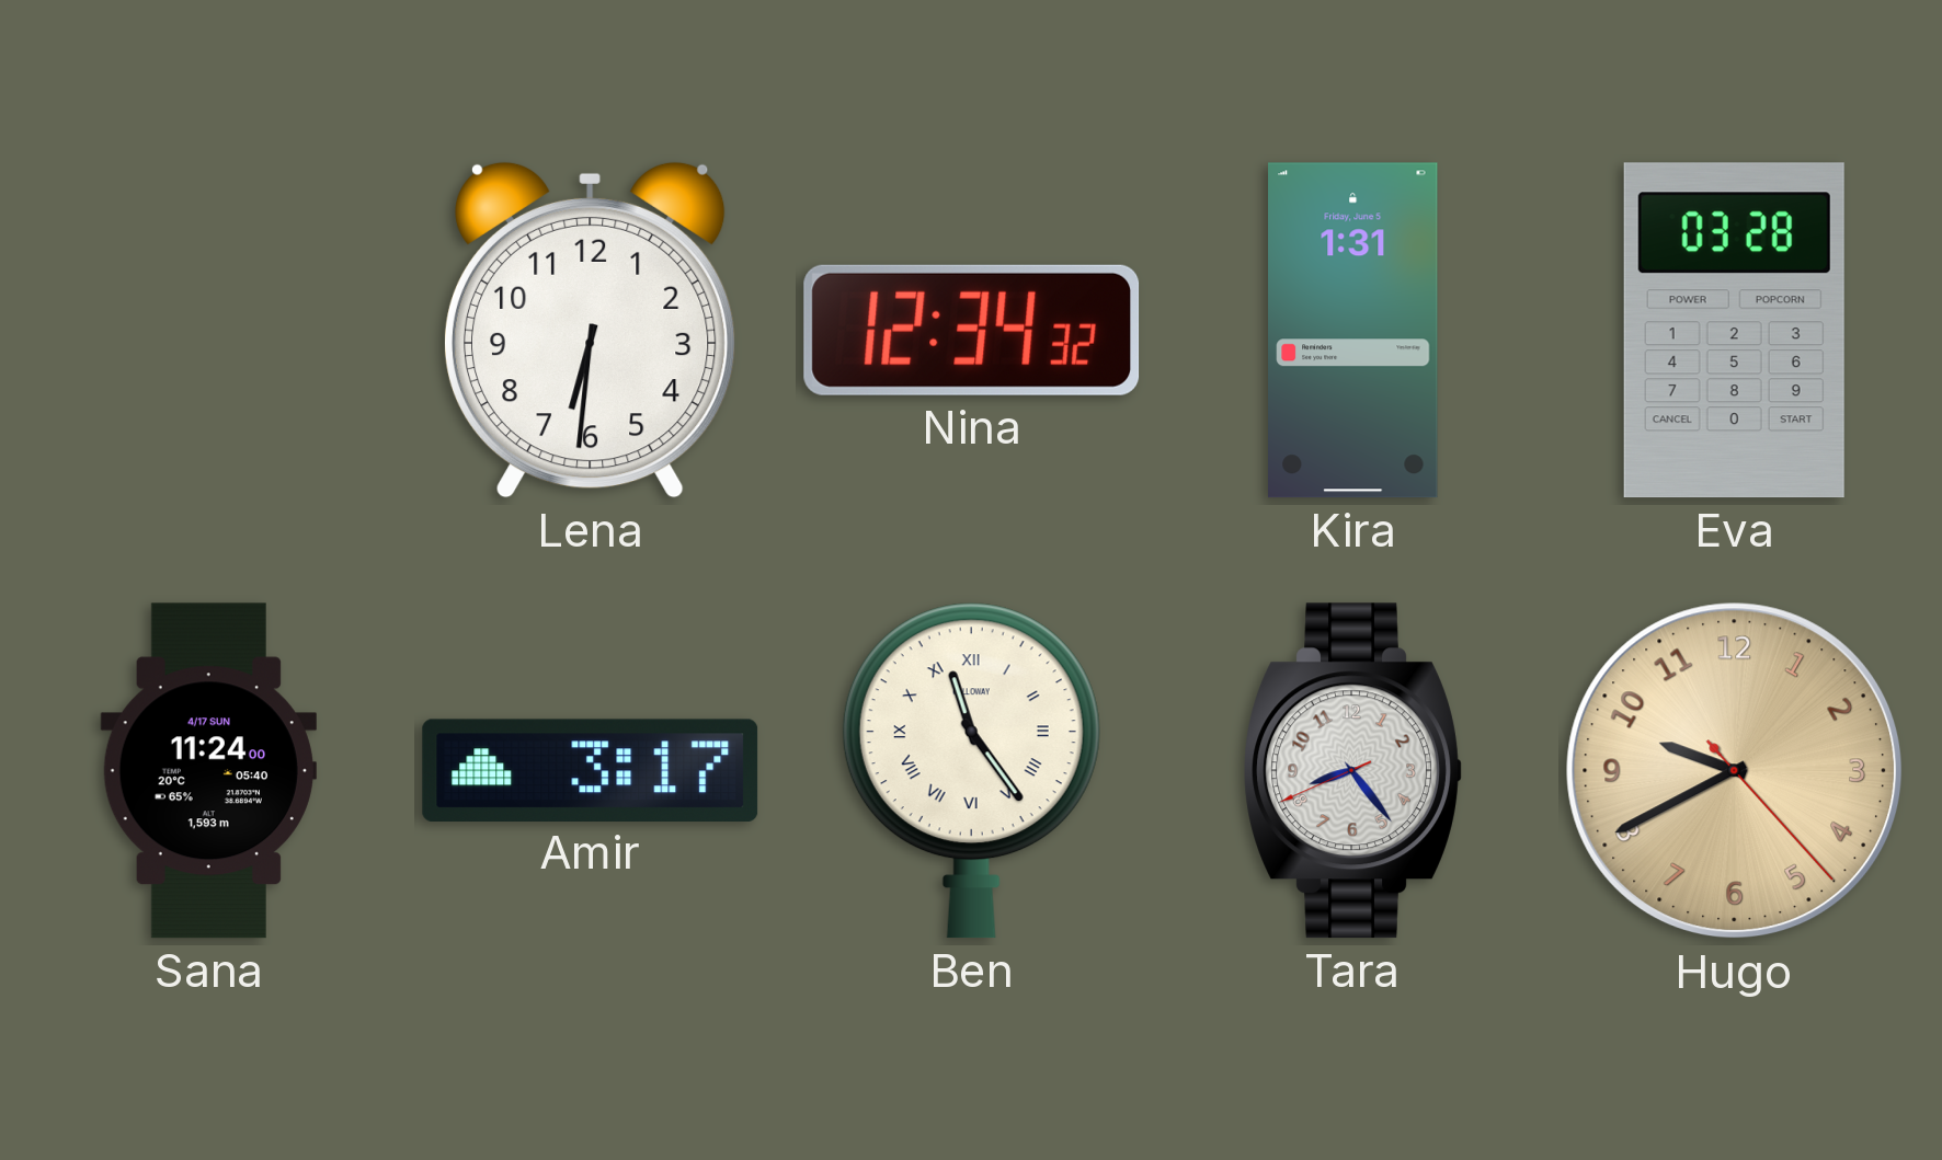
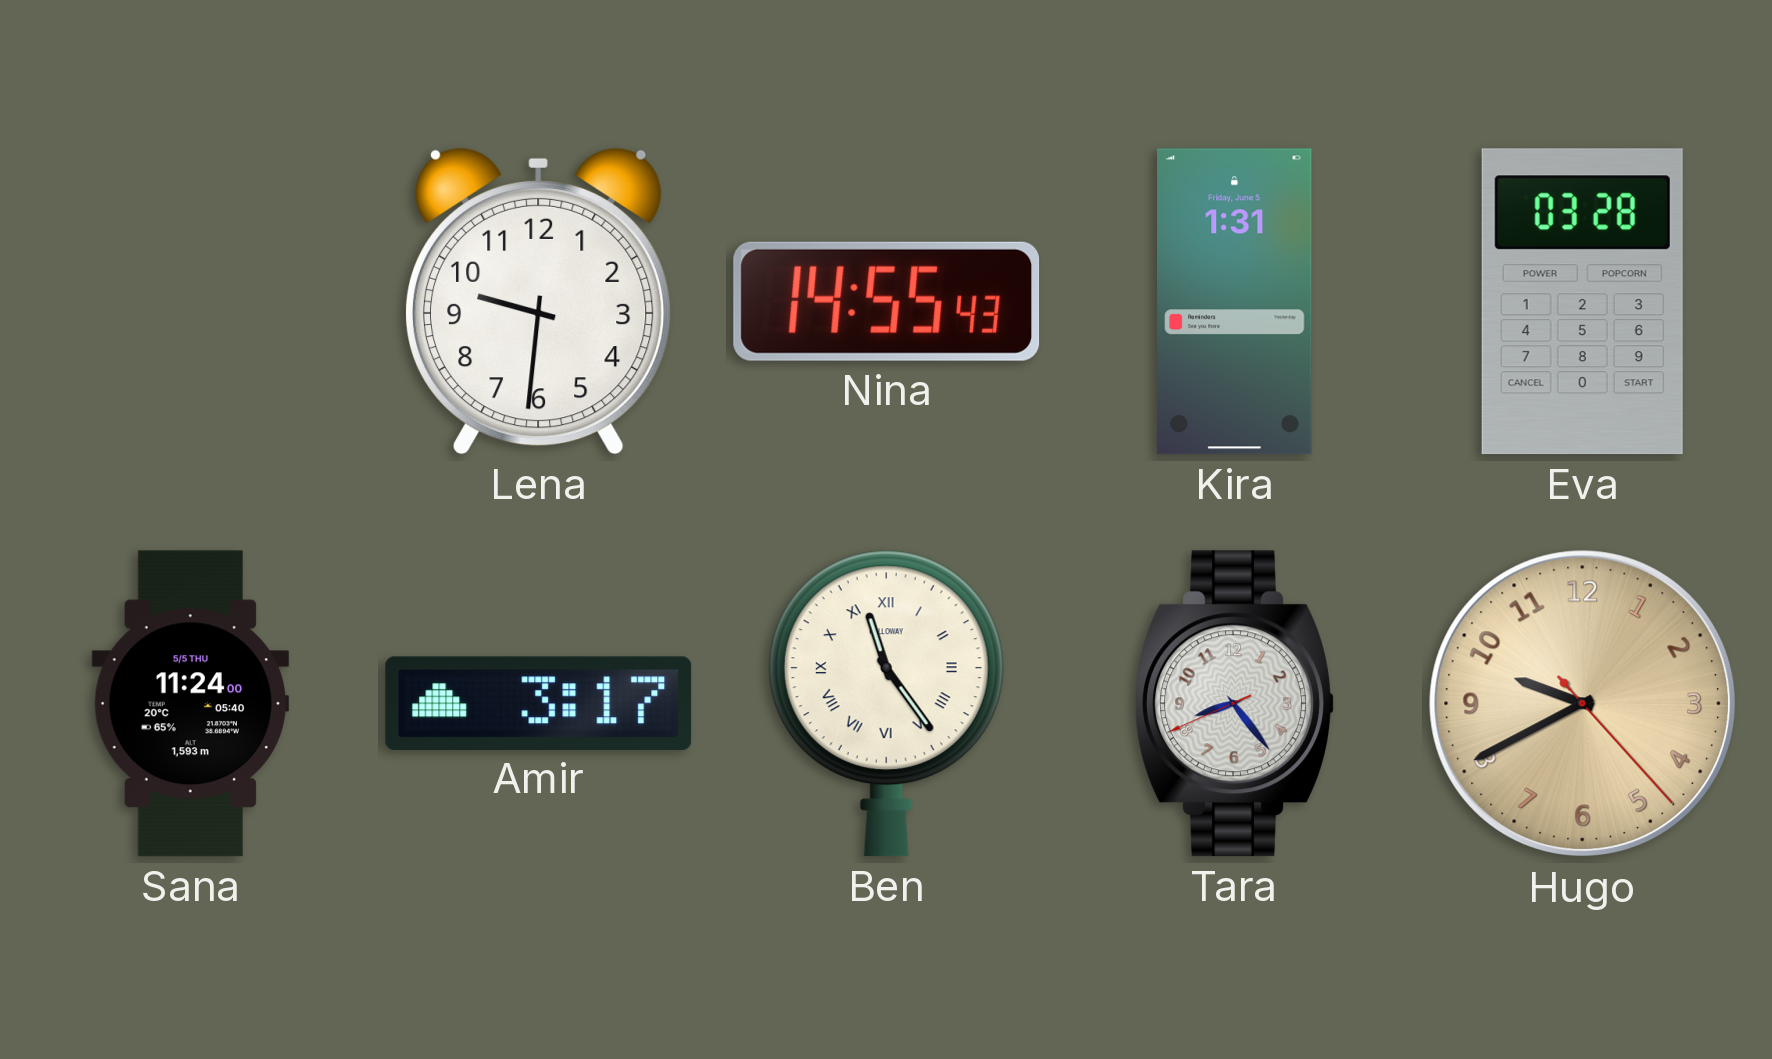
Lena: 6:31 -> 9:31 (538, 301)
Nina: 12:34 -> 14:55 (887, 301)
Sana date: 4/17 SUN -> 5/5 THU (190, 704)
